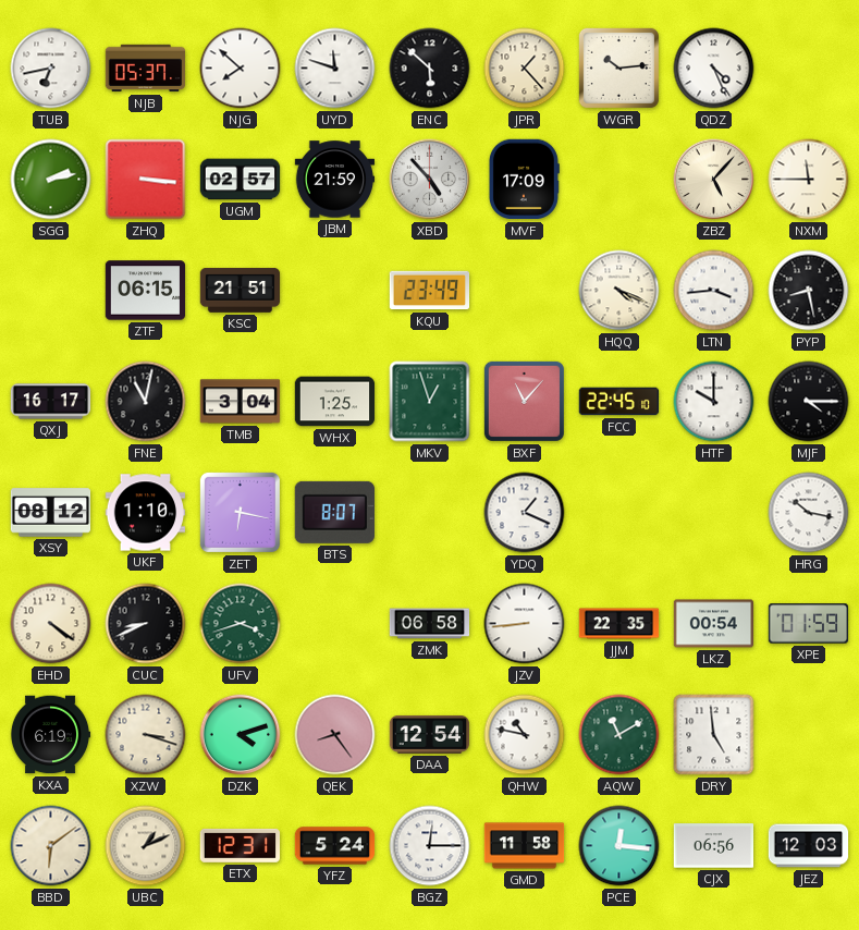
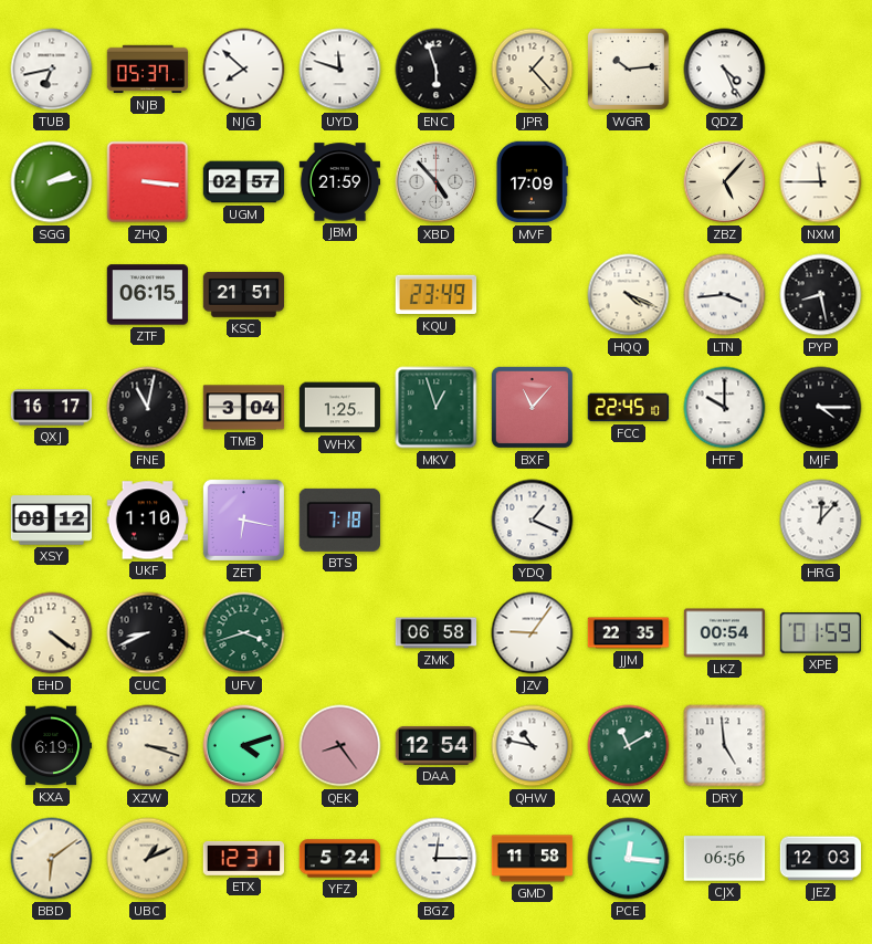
ENC: 5:52 -> 5:57 (437, 70)
BTS: 8:07 -> 7:18 (339, 520)
HRG: 10:17 -> 12:07 (821, 521)
JZV: 8:44 -> 9:06 (533, 633)
